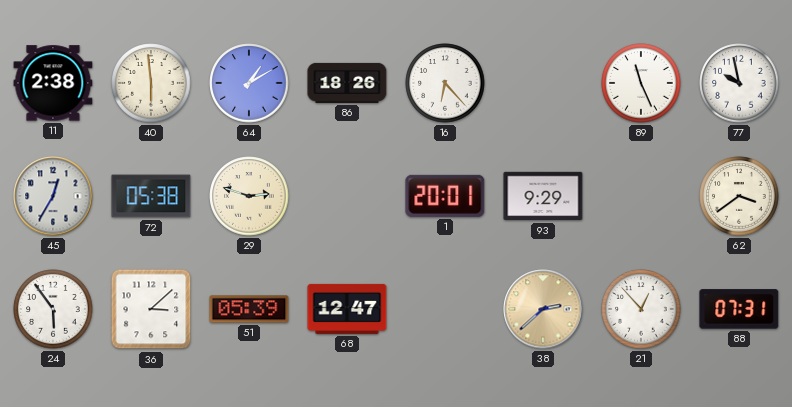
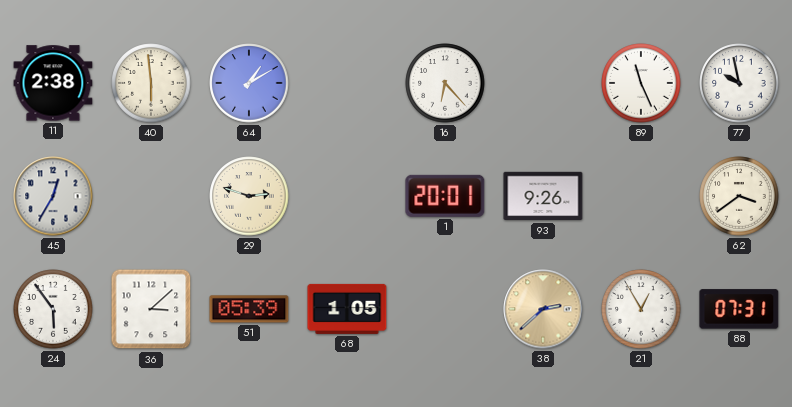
86: 18:26 -> none (347, 83)
72: 05:38 -> none (151, 196)
93: 9:29 -> 9:26 (543, 196)
68: 12:47 -> 1:05 (347, 309)
21: 12:53 -> 12:55 (641, 309)
